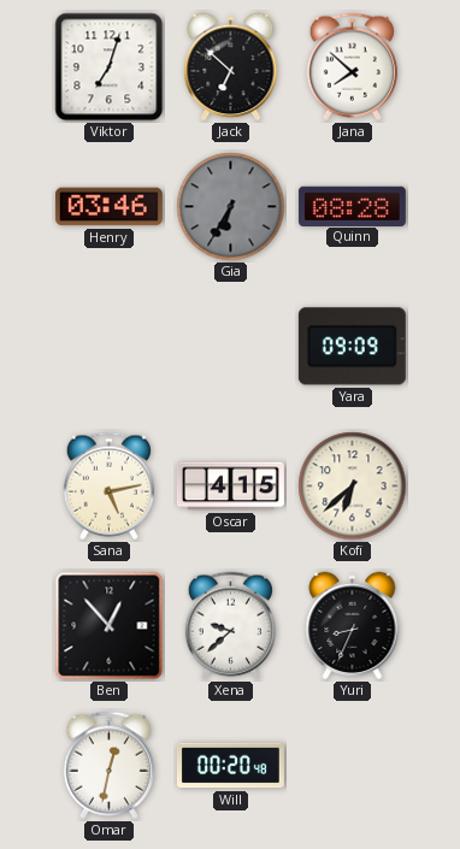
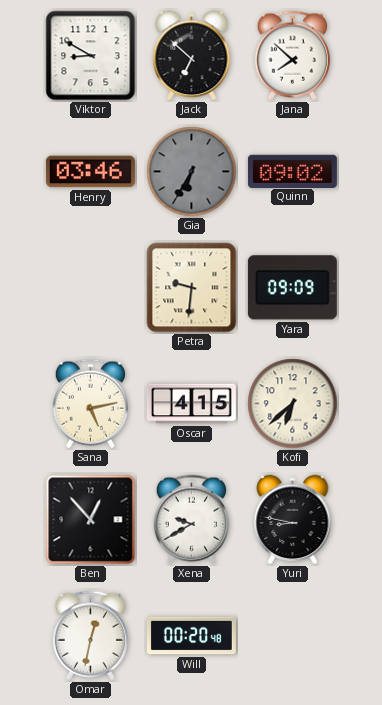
Viktor: 7:03 -> 8:50 (91, 56)
Quinn: 08:28 -> 09:02 (292, 171)
Petra: none -> 9:31 (192, 288)
Xena: 9:38 -> 9:40 (191, 520)
Yuri: 8:34 -> 8:47 (293, 520)
